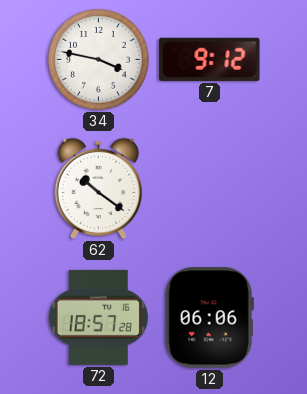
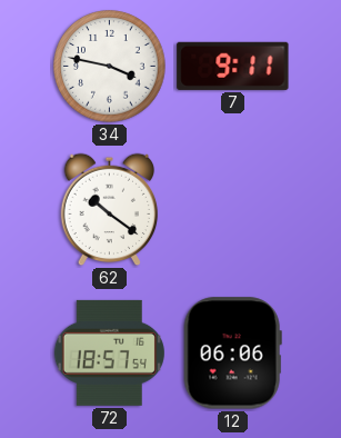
7: 9:12 -> 9:11 (233, 66)
72: 18:57:28 -> 18:57:54 (109, 352)
